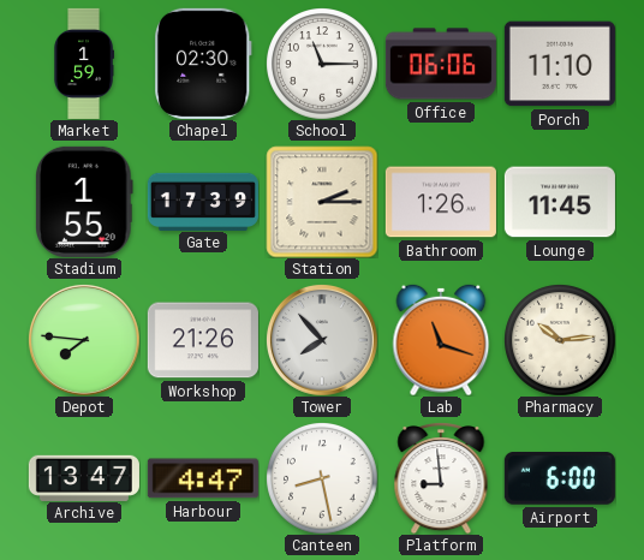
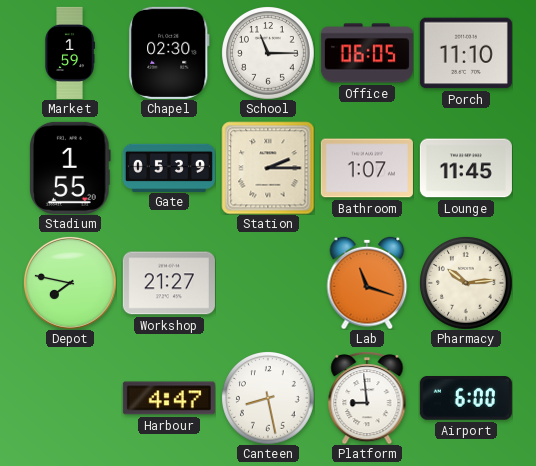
Office: 06:06 -> 06:05 (367, 53)
Gate: 17:39 -> 05:39 (169, 167)
Bathroom: 1:26 -> 1:07 (367, 168)
Depot: 7:46 -> 7:47 (70, 283)
Workshop: 21:26 -> 21:27 (169, 283)
Tower: 7:53 -> none (322, 340)
Archive: 13:47 -> none (84, 477)
